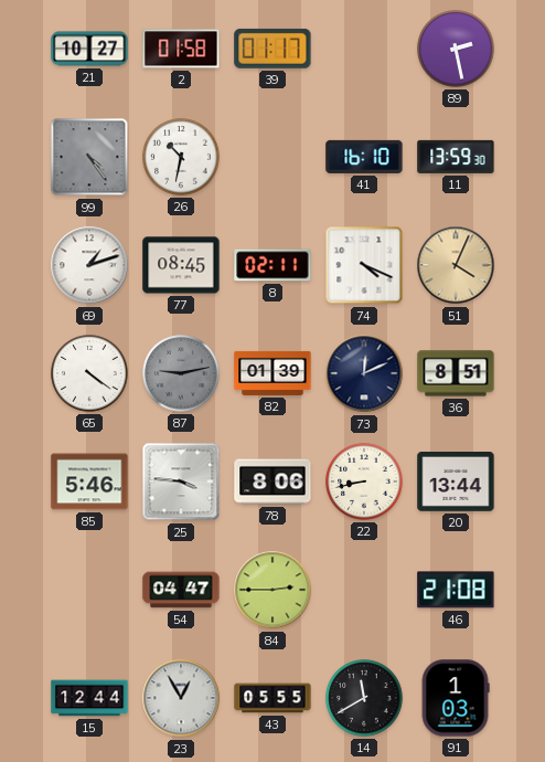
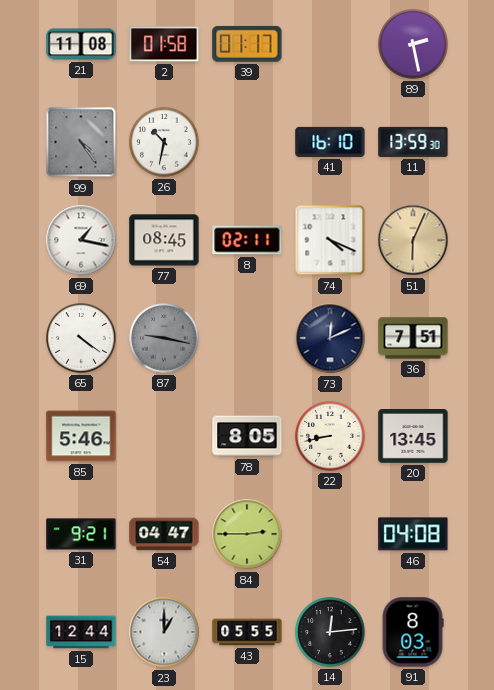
21: 10:27 -> 11:08 (81, 44)
69: 1:12 -> 1:17 (81, 240)
51: 4:04 -> 6:04 (413, 240)
87: 9:13 -> 9:17 (164, 338)
82: 01:39 -> none (272, 373)
36: 8:51 -> 7:51 (413, 338)
25: 3:46 -> none (181, 481)
78: 8:06 -> 8:05 (247, 436)
20: 13:44 -> 13:45 (413, 437)
31: none -> 9:21 (81, 534)
46: 21:08 -> 04:08 (413, 534)
23: 12:55 -> 1:00 (164, 632)
14: 11:40 -> 12:14 (330, 632)
91: 1:03 -> 8:03 (413, 632)
